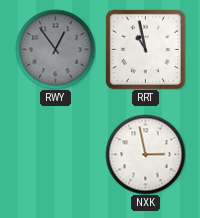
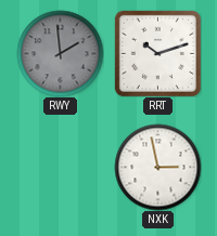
RWY: 12:54 -> 1:59 (60, 53)
RRT: 10:58 -> 10:12 (157, 53)
